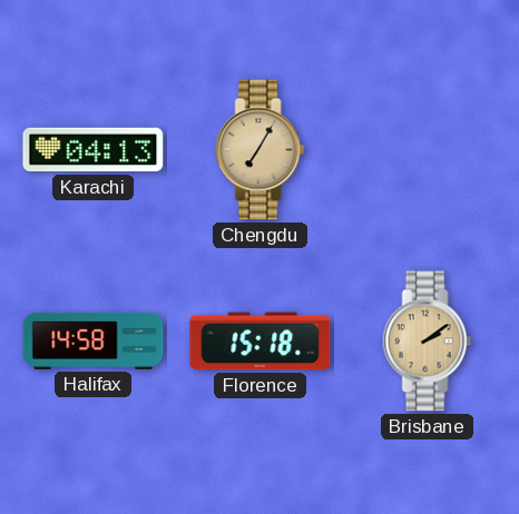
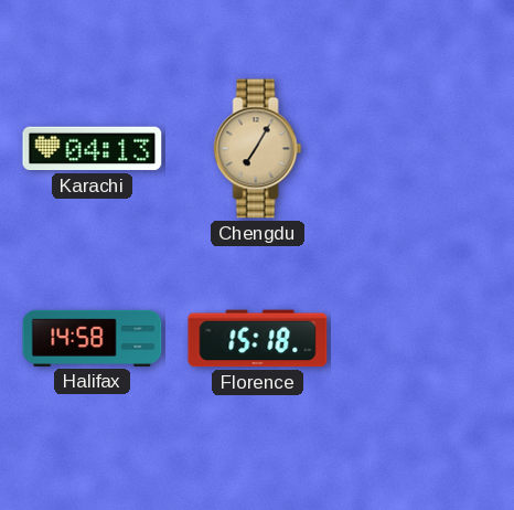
Brisbane: 2:09 -> none (428, 342)
